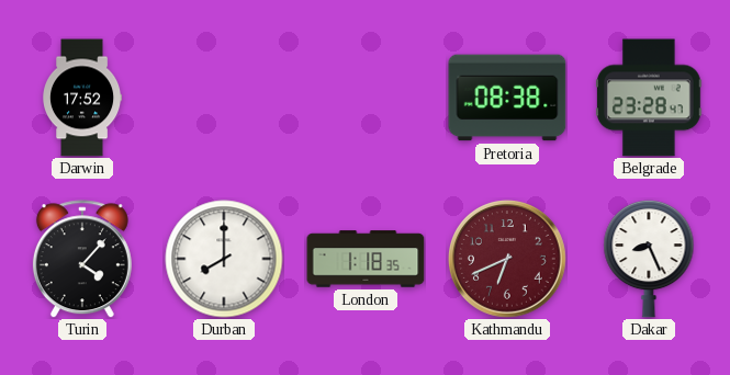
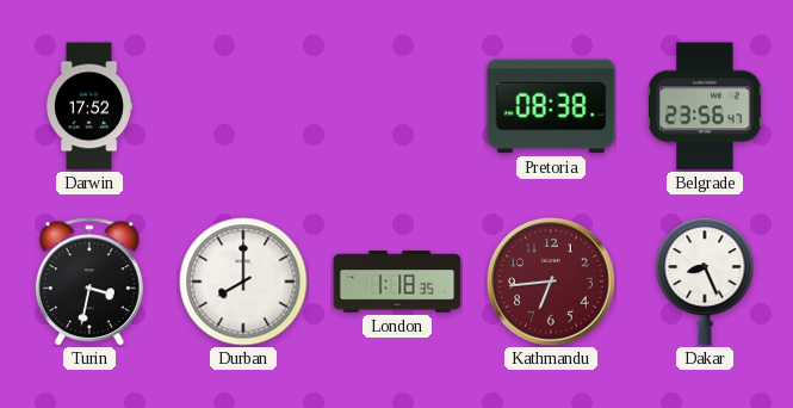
Belgrade: 23:28 -> 23:56 (706, 106)
Turin: 4:07 -> 3:32 (89, 282)
Kathmandu: 6:41 -> 6:44 (552, 283)
